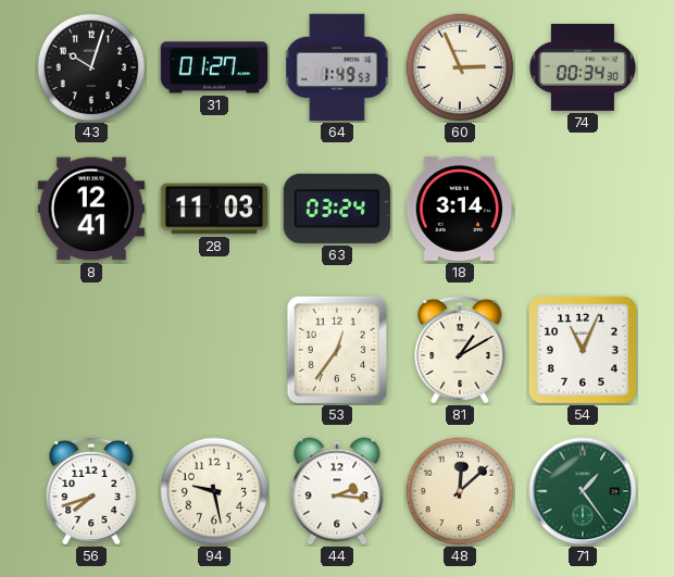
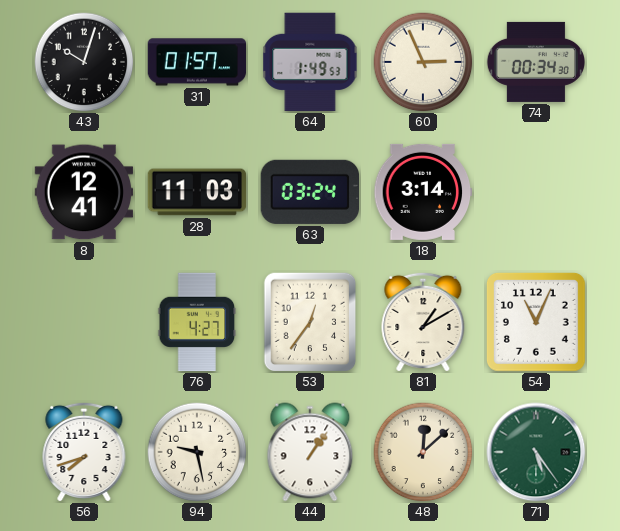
31: 01:27 -> 01:57 (197, 62)
76: none -> 4:27 (197, 322)
44: 2:16 -> 1:06 (310, 452)
71: 1:24 -> 5:24 (536, 452)
